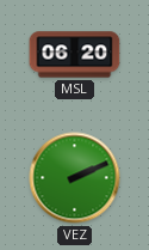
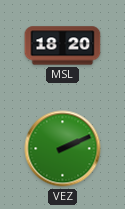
MSL: 06:20 -> 18:20 (63, 46)
